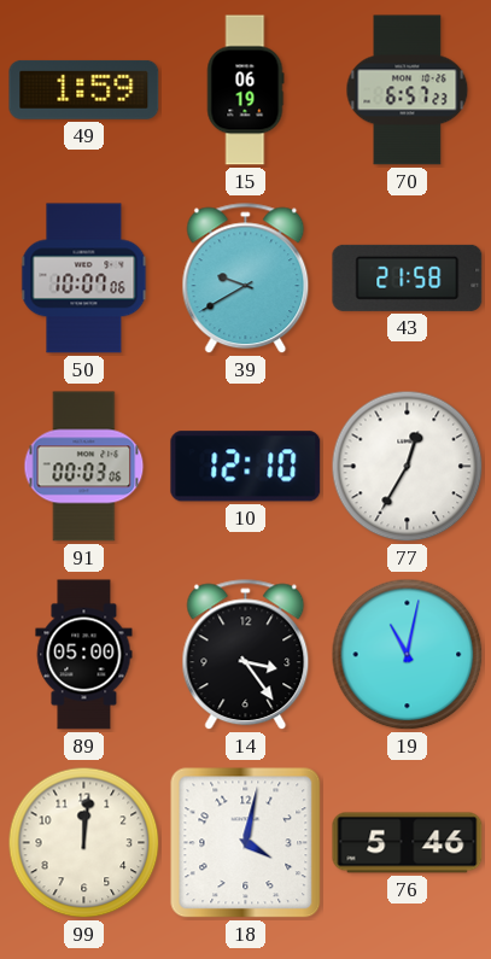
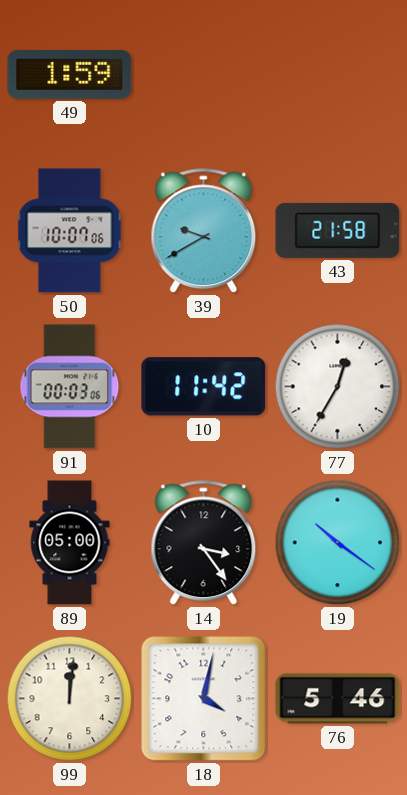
15: 06:19 -> none (245, 90)
70: 6:57 -> none (408, 90)
10: 12:10 -> 11:42 (204, 387)
19: 11:02 -> 10:21 (338, 543)
